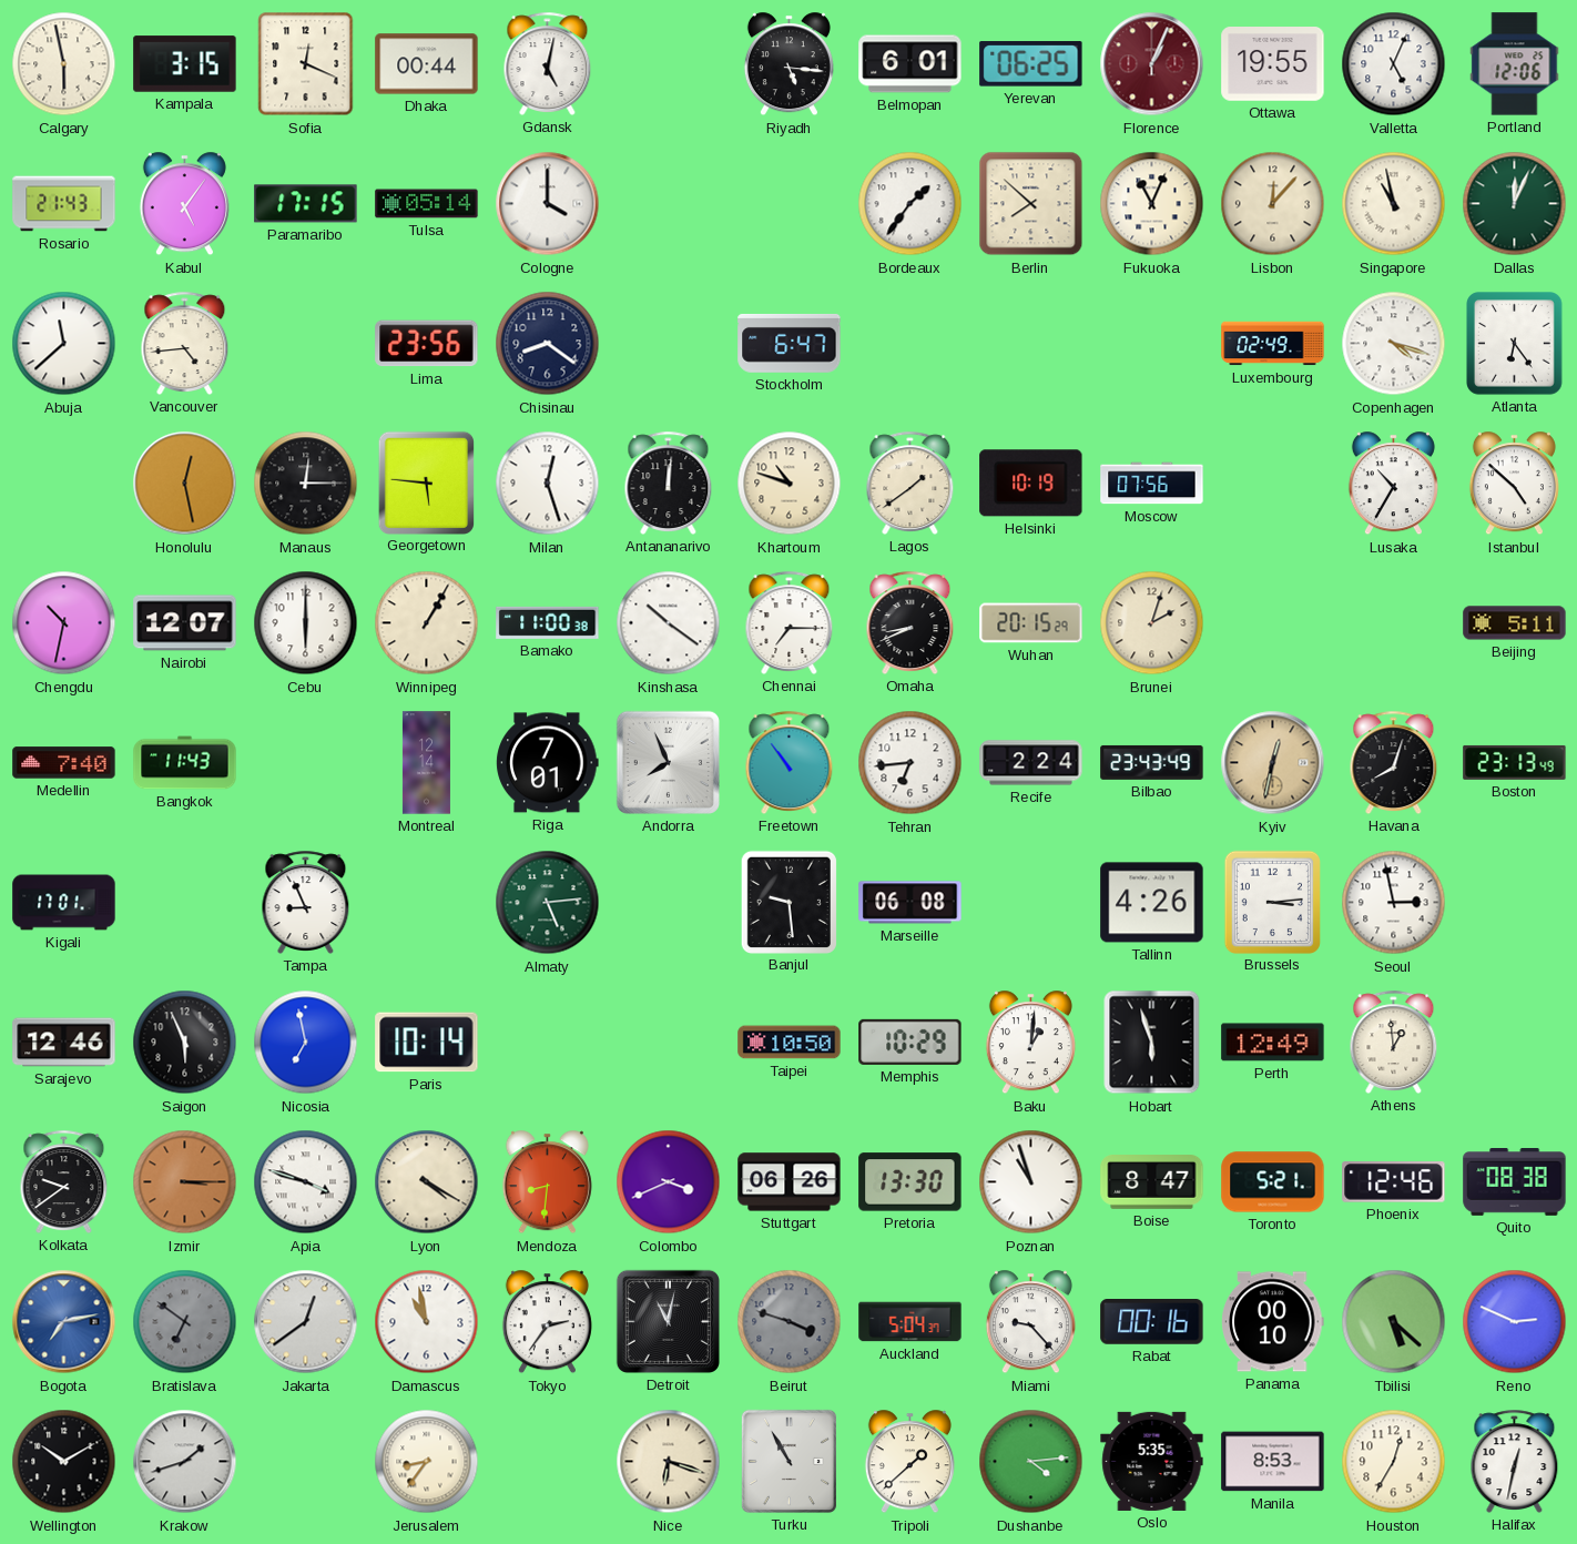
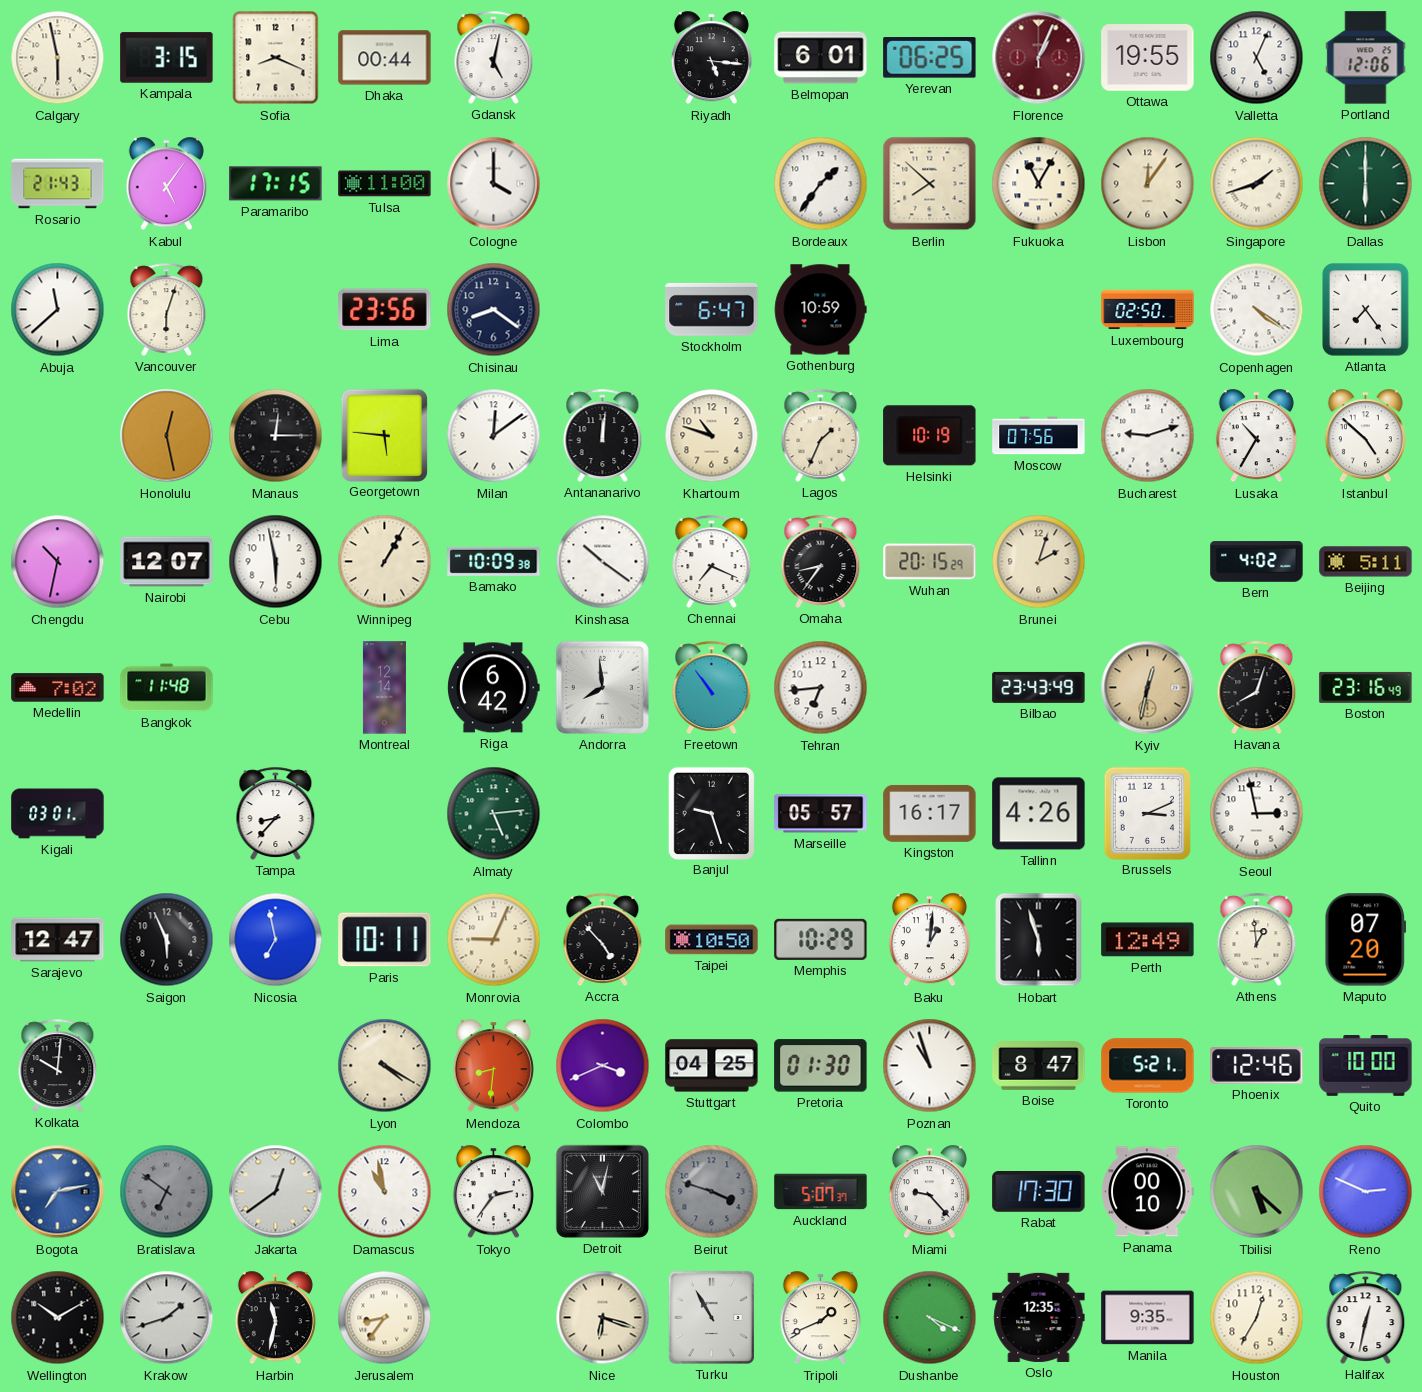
Sofia: 12:19 -> 8:19 (276, 58)
Tulsa: 05:14 -> 11:00 (385, 184)
Fukuoka: 11:04 -> 11:05 (1039, 184)
Lisbon: 12:07 -> 12:06 (1148, 184)
Singapore: 10:58 -> 1:42 (1257, 184)
Dallas: 12:04 -> 6:00 (1366, 184)
Vancouver: 4:44 -> 6:03 (167, 309)
Gothenburg: none -> 10:59 (820, 310)
Luxembourg: 02:49 -> 02:50 (1148, 310)
Copenhagen: 4:18 -> 4:21 (1257, 310)
Atlanta: 6:24 -> 7:24 (1366, 310)
Milan: 12:27 -> 12:09 (494, 436)
Lagos: 1:39 -> 1:34 (821, 435)
Bucharest: none -> 9:12 (1148, 436)
Cebu: 6:00 -> 5:58 (276, 562)
Bamako: 11:00 -> 10:09 (494, 561)
Chennai: 7:15 -> 7:19 (712, 561)
Omaha: 8:41 -> 8:36 (821, 561)
Bern: none -> 4:02 (1257, 562)
Medellin: 7:40 -> 7:02 (58, 688)
Bangkok: 11:43 -> 11:48 (167, 688)
Riga: 7:01 -> 6:42 (494, 688)
Andorra: 7:56 -> 7:59 (602, 687)
Recife: 2:24 -> none (1031, 763)
Boston: 23:13 -> 23:16 (1366, 687)
Kigali: 17:01 -> 03:01 (58, 814)
Tampa: 8:56 -> 8:37 (276, 813)
Banjul: 9:29 -> 9:27 (711, 813)
Marseille: 06:08 -> 05:57 (821, 814)
Kingston: none -> 16:17 (930, 813)
Brussels: 3:14 -> 3:11 (1147, 813)
Sarajevo: 12:46 -> 12:47 (58, 940)
Paris: 10:14 -> 10:11 (385, 940)
Monrovia: none -> 9:04 (494, 940)
Accra: none -> 4:53 (603, 939)
Maputo: none -> 07:20 (1366, 940)
Kolkata: 9:39 -> 10:01 (58, 1065)
Izmir: 3:15 -> none (185, 1182)
Apia: 3:48 -> none (306, 1182)
Stuttgart: 06:26 -> 04:25 (712, 1066)
Pretoria: 13:30 -> 01:30 (821, 1066)
Quito: 08:38 -> 10:00 (1366, 1066)
Auckland: 5:04 -> 5:07 (821, 1192)
Rabat: 00:16 -> 17:30 (1039, 1192)
Harbin: none -> 11:32 (275, 1318)
Tripoli: 1:38 -> 1:41 (820, 1318)
Dushanbe: 4:14 -> 4:19 (930, 1318)
Oslo: 5:35 -> 12:35 (1039, 1317)
Manila: 8:53 -> 9:35 (1148, 1318)
